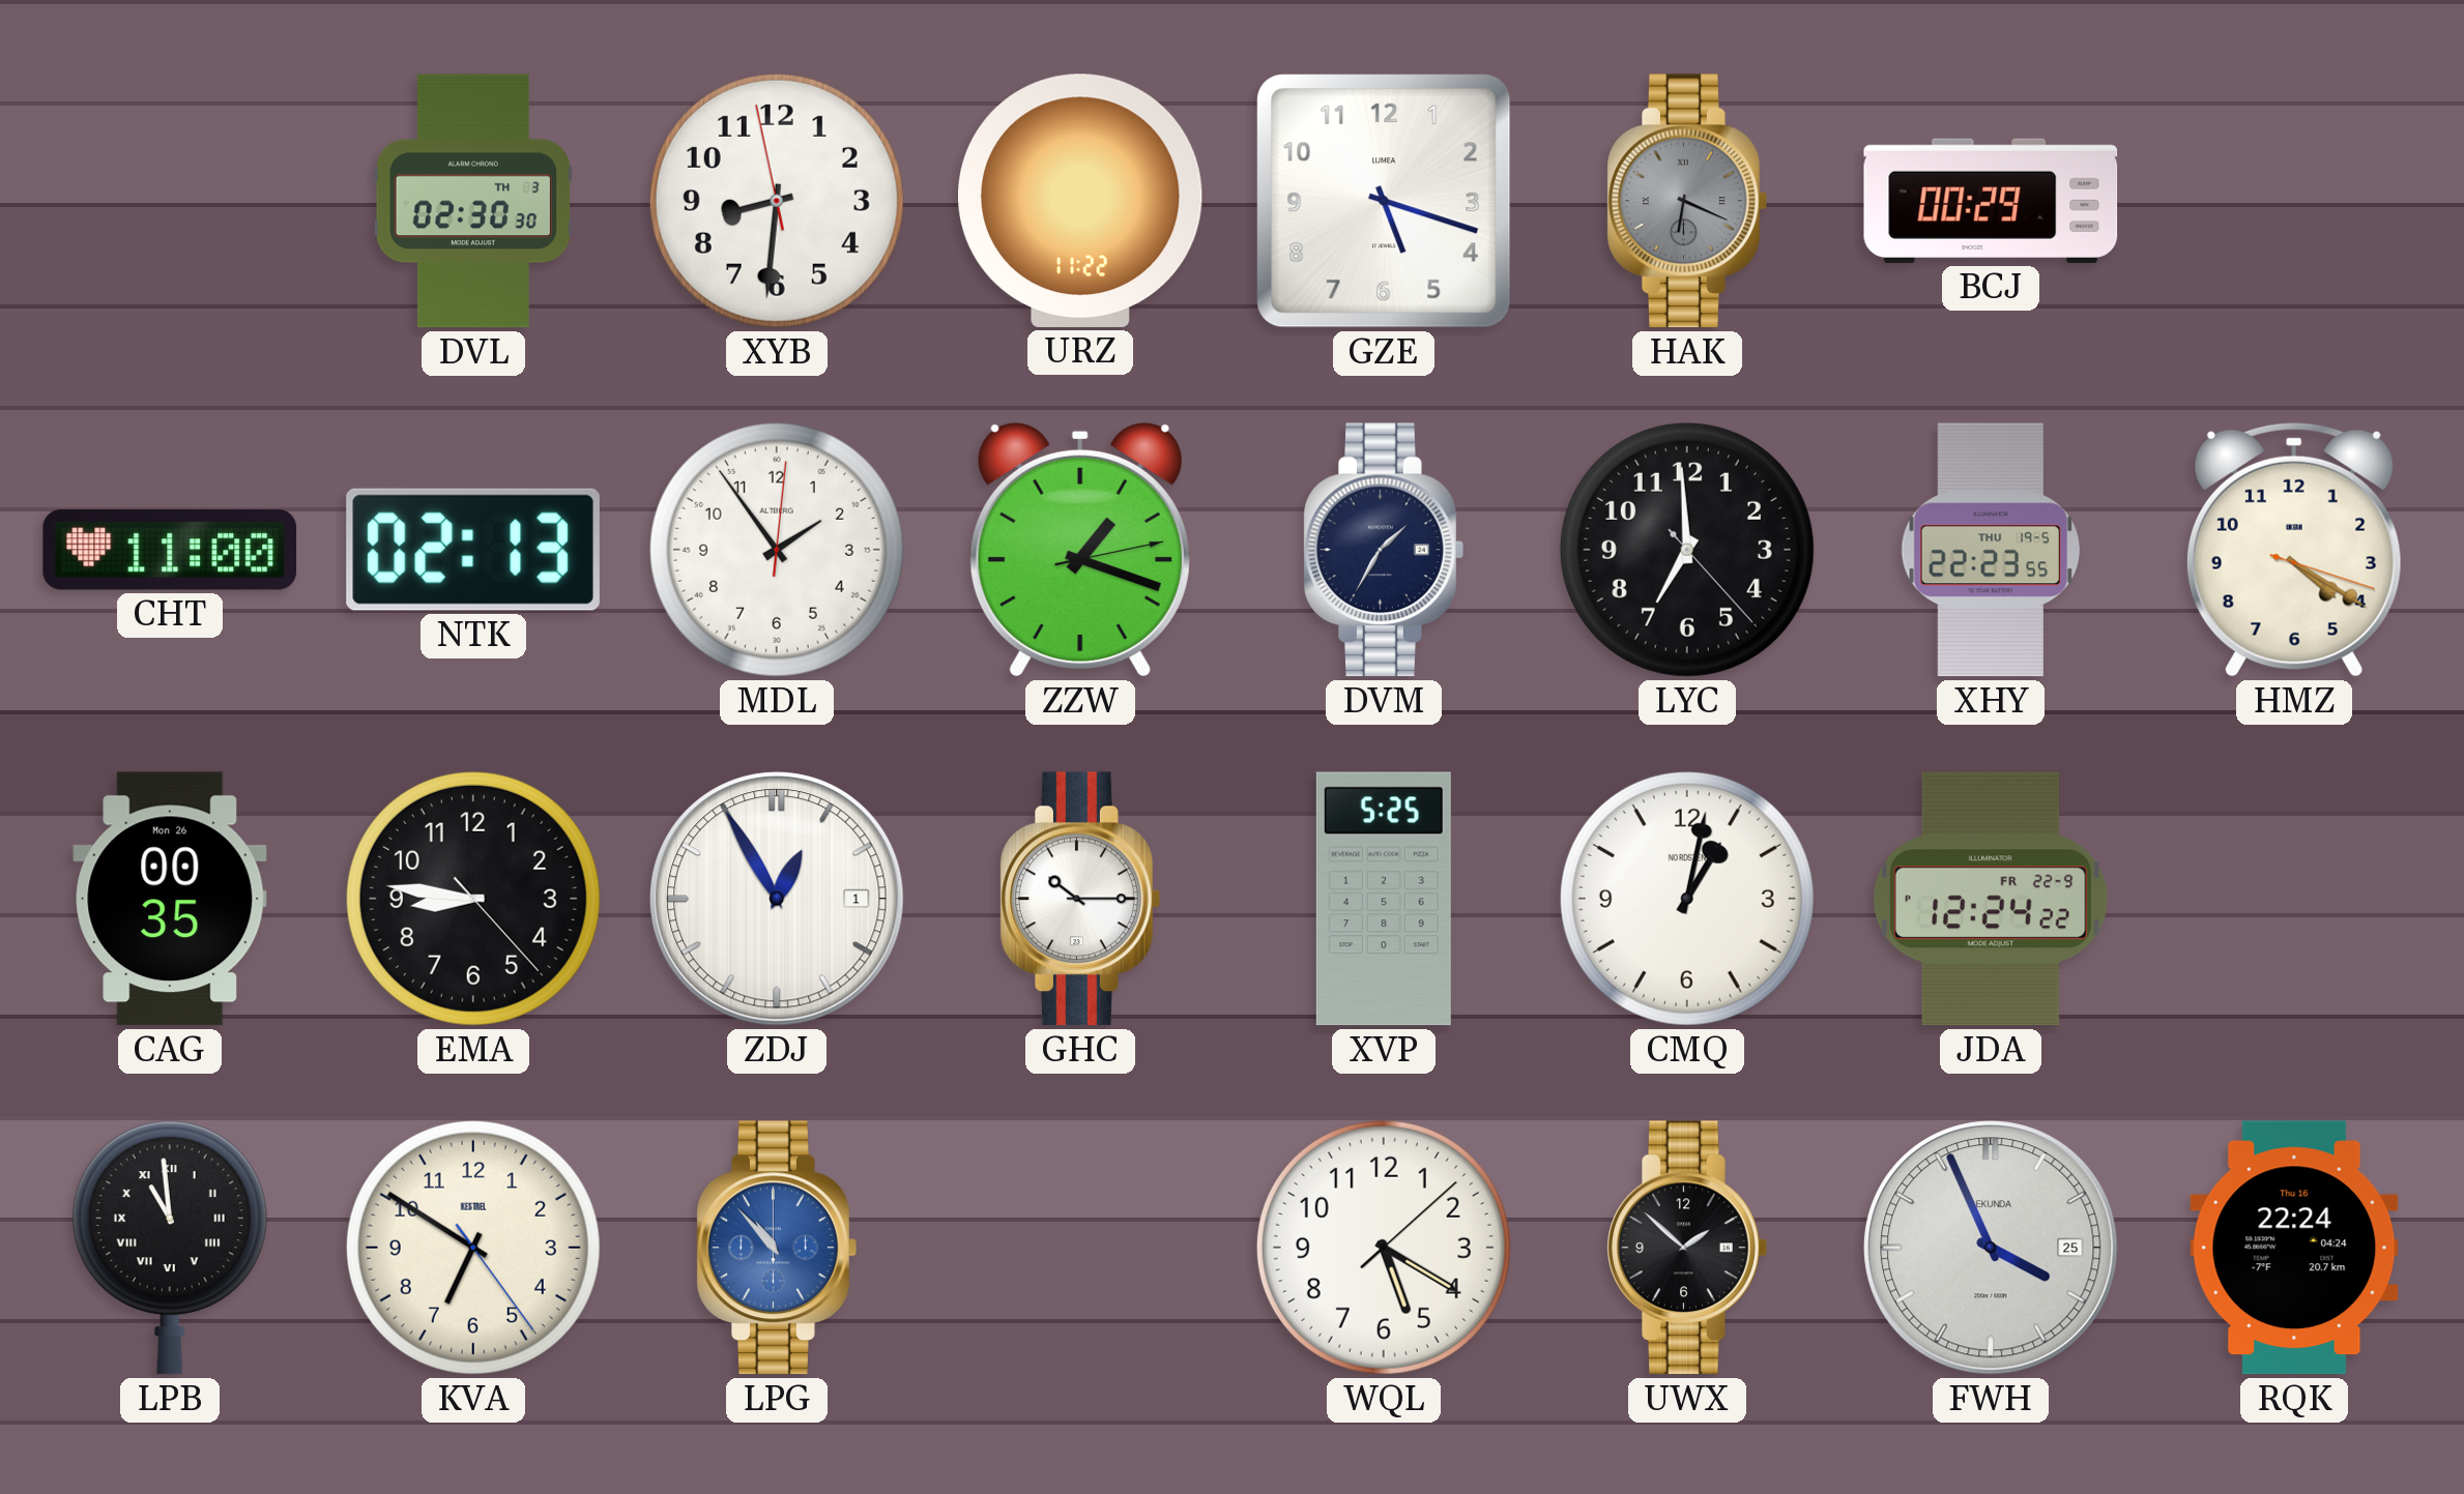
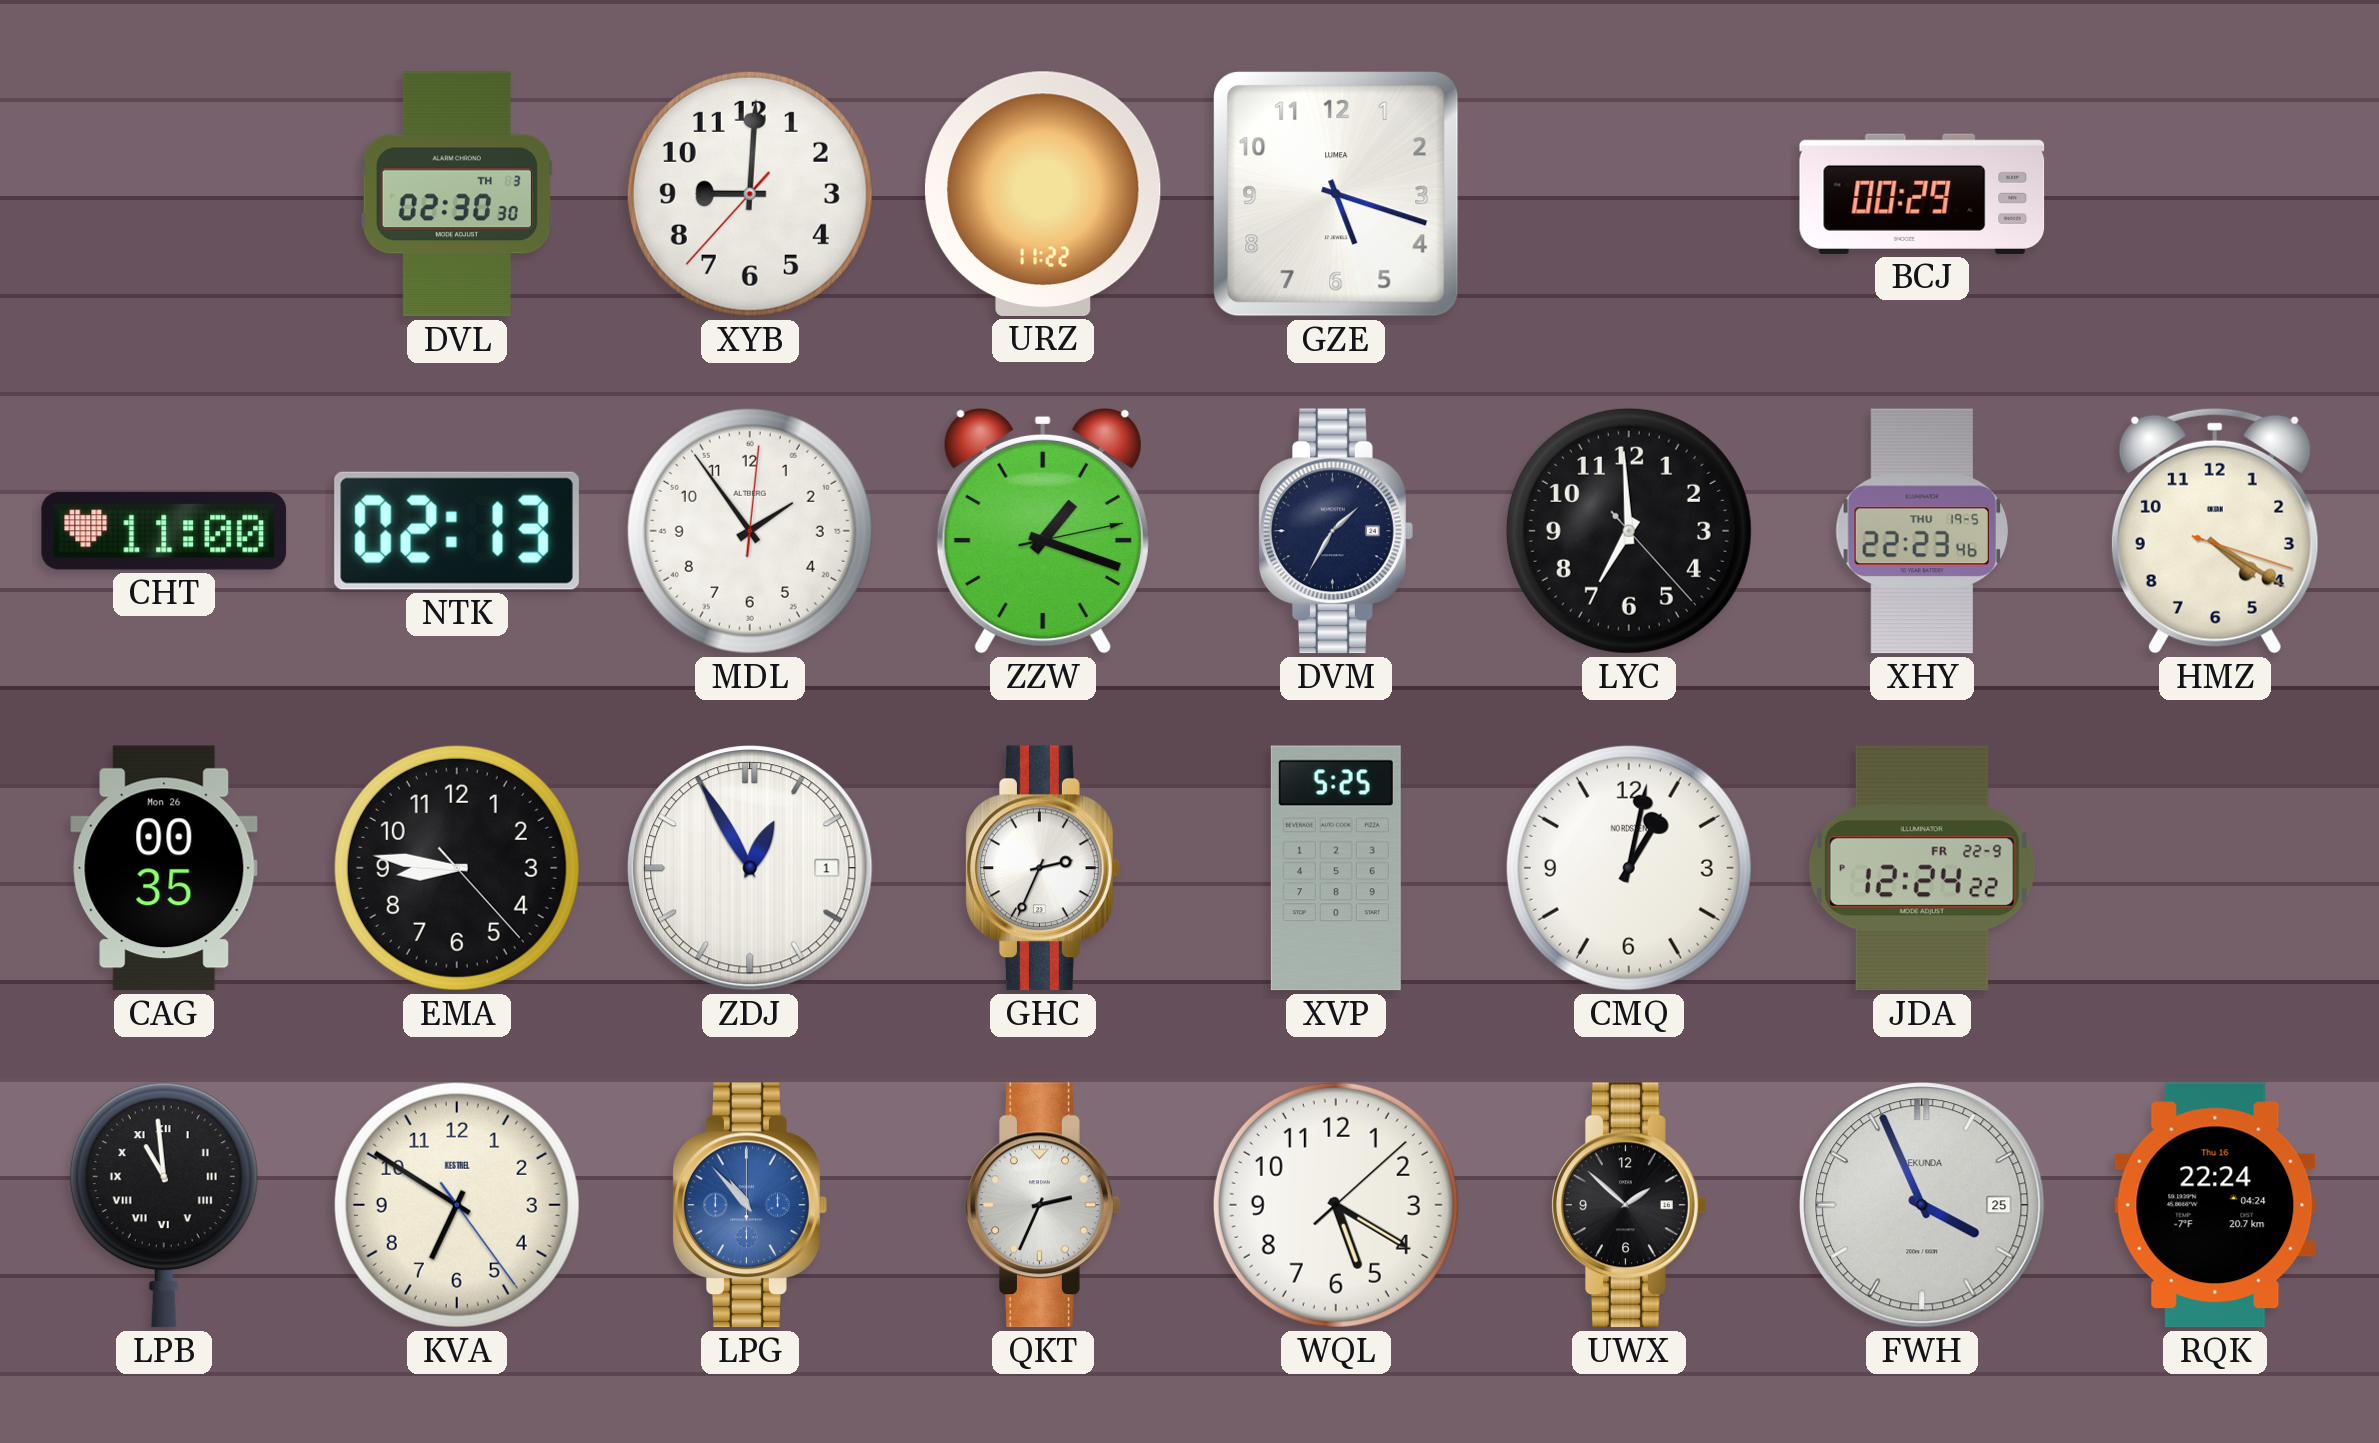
XYB: 8:30 -> 9:00 (750, 194)
HAK: 6:19 -> none (1687, 201)
XHY: 22:23:55 -> 22:23:46 (1921, 531)
GHC: 10:15 -> 2:34 (1043, 868)
QKT: none -> 2:34 (1043, 1205)
